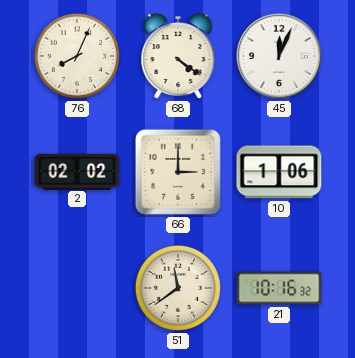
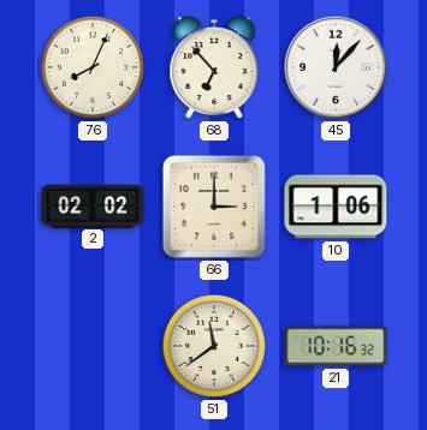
68: 4:21 -> 6:53 (214, 68)
45: 12:04 -> 12:07 (336, 67)
